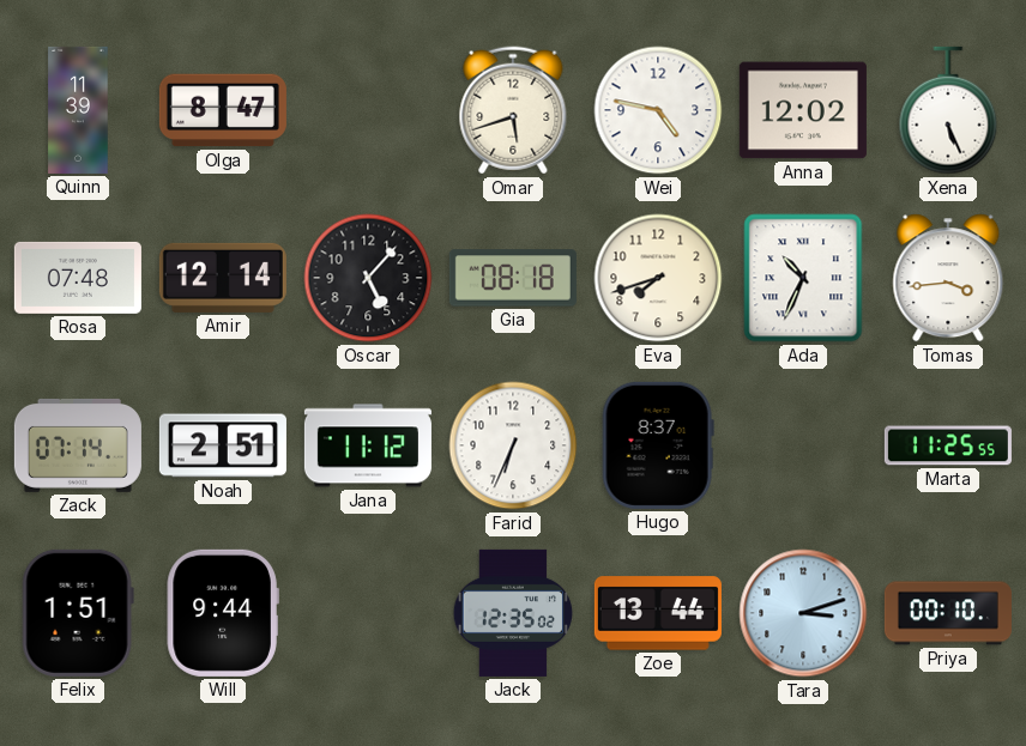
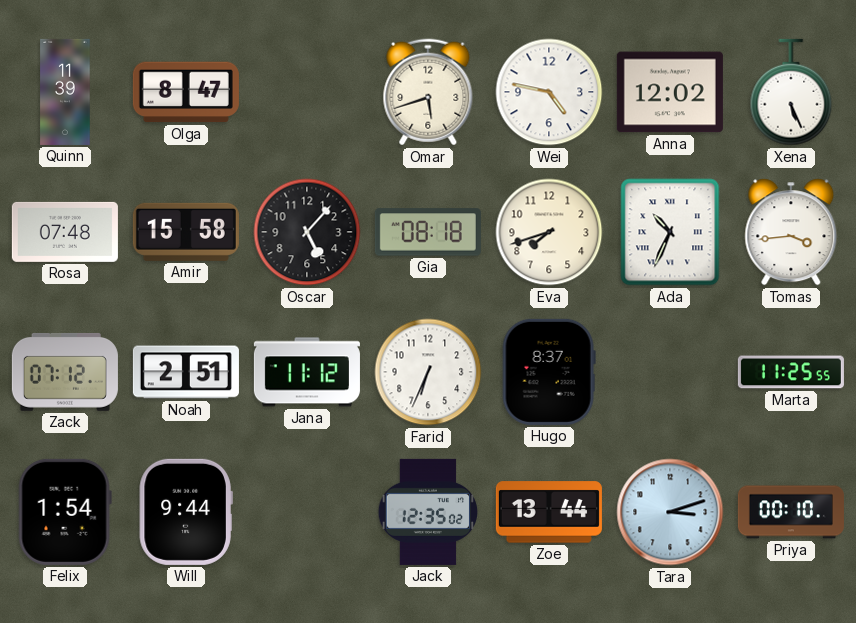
Amir: 12:14 -> 15:58 (186, 232)
Zack: 07:14 -> 07:12 (65, 372)
Felix: 1:51 -> 1:54 (65, 512)
